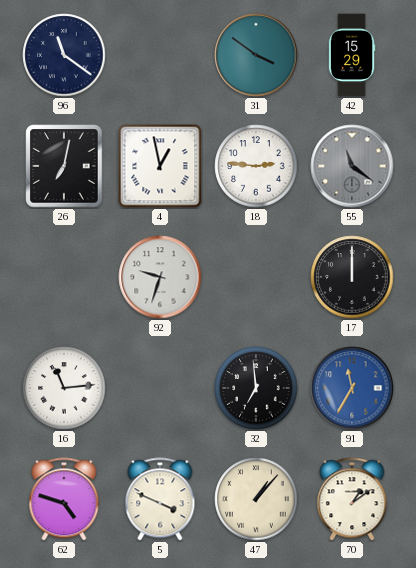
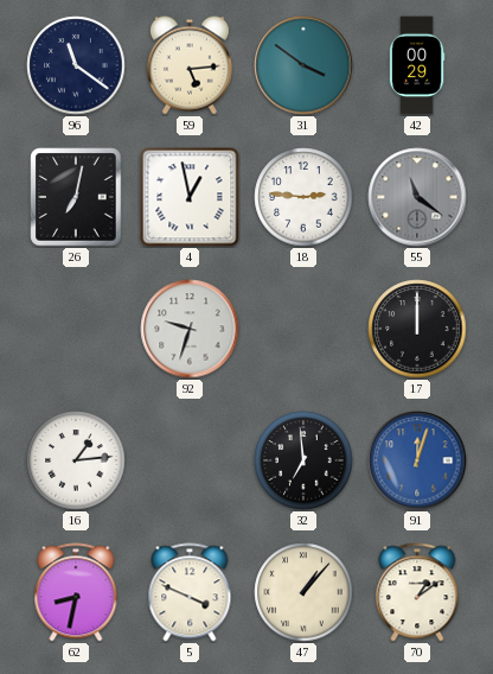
59: none -> 5:14 (190, 65)
42: 15:29 -> 00:29 (417, 65)
16: 11:14 -> 1:14 (76, 460)
91: 11:35 -> 12:03 (417, 460)
62: 4:48 -> 8:32 (76, 592)
